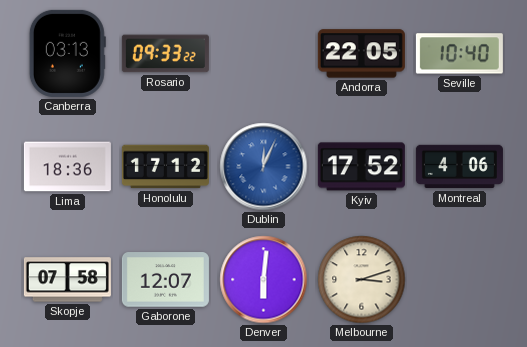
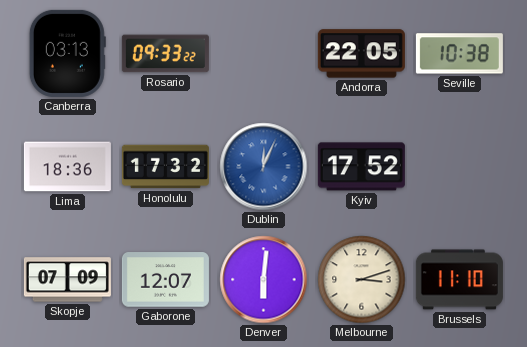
Seville: 10:40 -> 10:38 (459, 54)
Honolulu: 17:12 -> 17:32 (165, 167)
Montreal: 4:06 -> none (459, 167)
Skopje: 07:58 -> 07:09 (67, 280)
Brussels: none -> 11:10 (459, 280)
